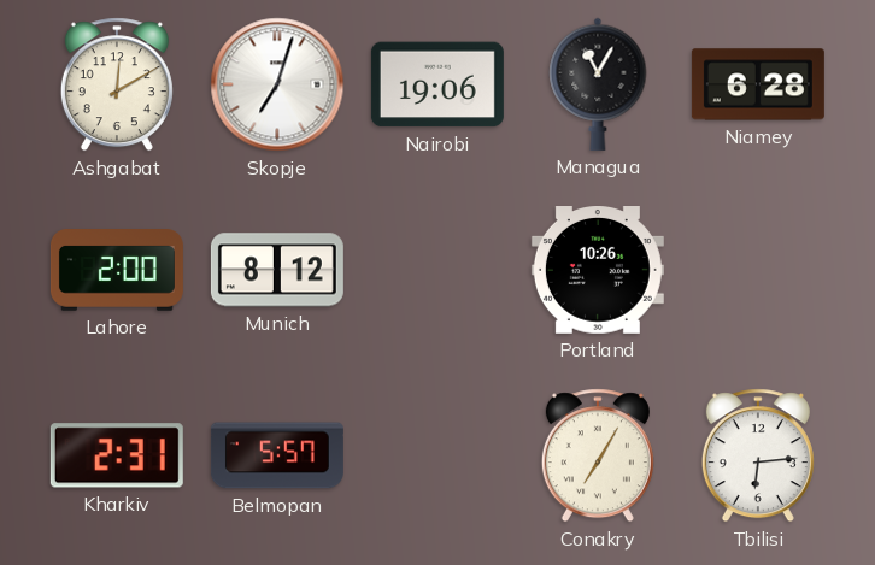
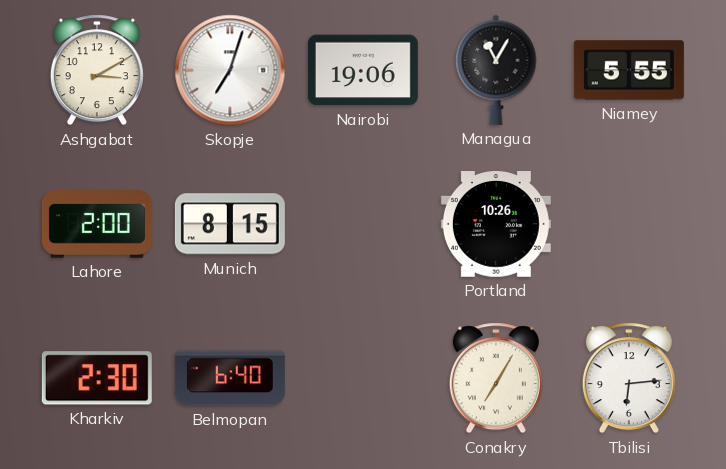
Ashgabat: 12:10 -> 3:10 (97, 70)
Niamey: 6:28 -> 5:55 (629, 70)
Munich: 8:12 -> 8:15 (230, 224)
Kharkiv: 2:31 -> 2:30 (97, 378)
Belmopan: 5:57 -> 6:40 (230, 378)
